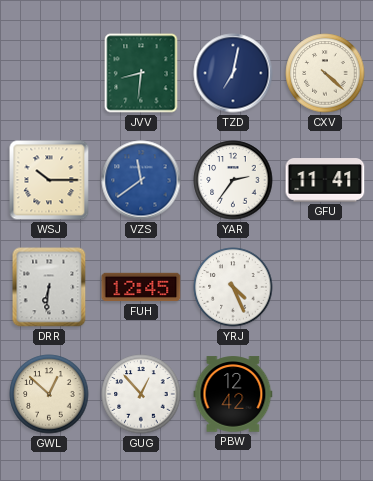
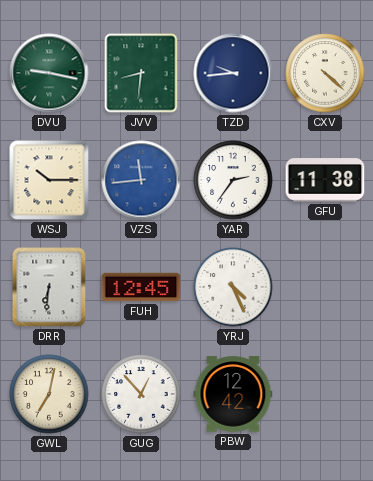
DVU: none -> 9:17 (49, 73)
TZD: 7:02 -> 9:44 (233, 73)
VZS: 11:39 -> 11:44 (141, 180)
GFU: 11:41 -> 11:38 (325, 180)
GWL: 12:52 -> 7:02 (49, 394)
